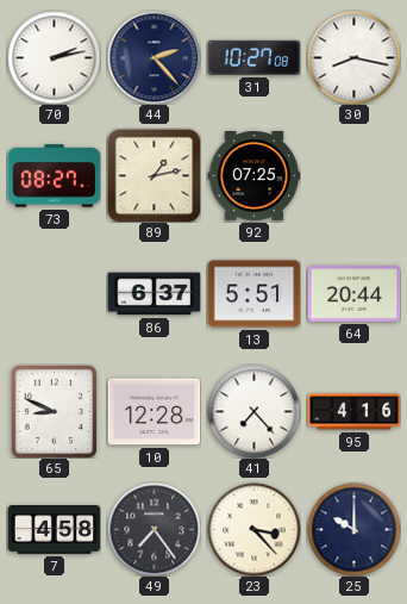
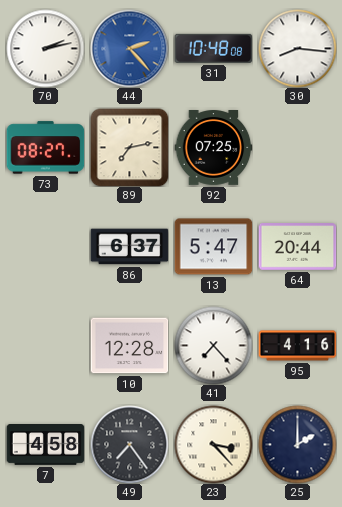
44 dial: navy -> blue (129, 48)
31: 10:27 -> 10:48 (213, 48)
30: 8:17 -> 8:16 (297, 48)
89: 1:13 -> 7:13 (129, 147)
13: 5:51 -> 5:47 (213, 247)
65: 8:49 -> none (54, 411)
25: 10:00 -> 2:00 (297, 444)
